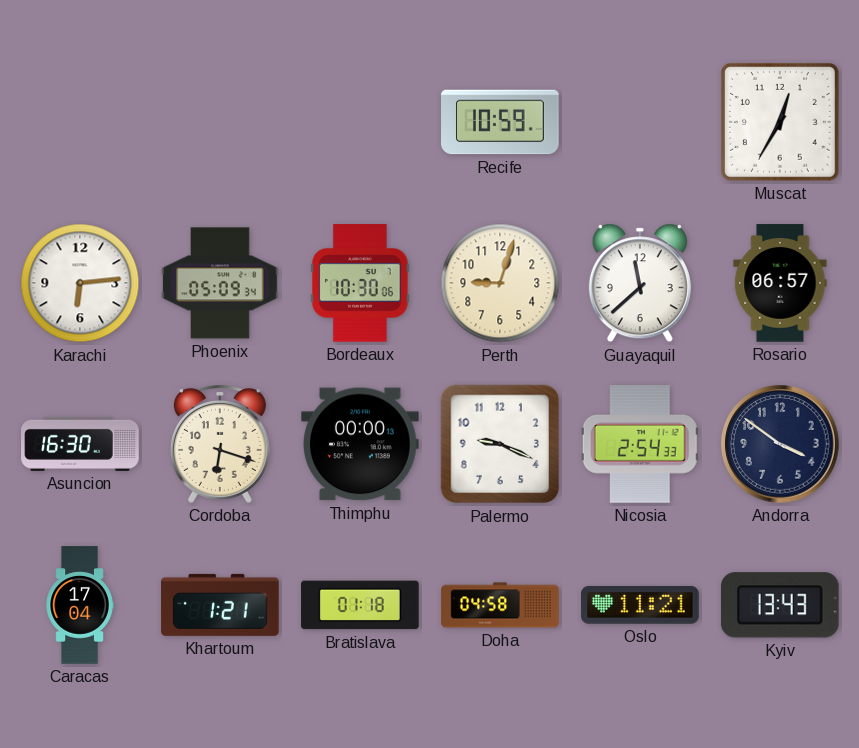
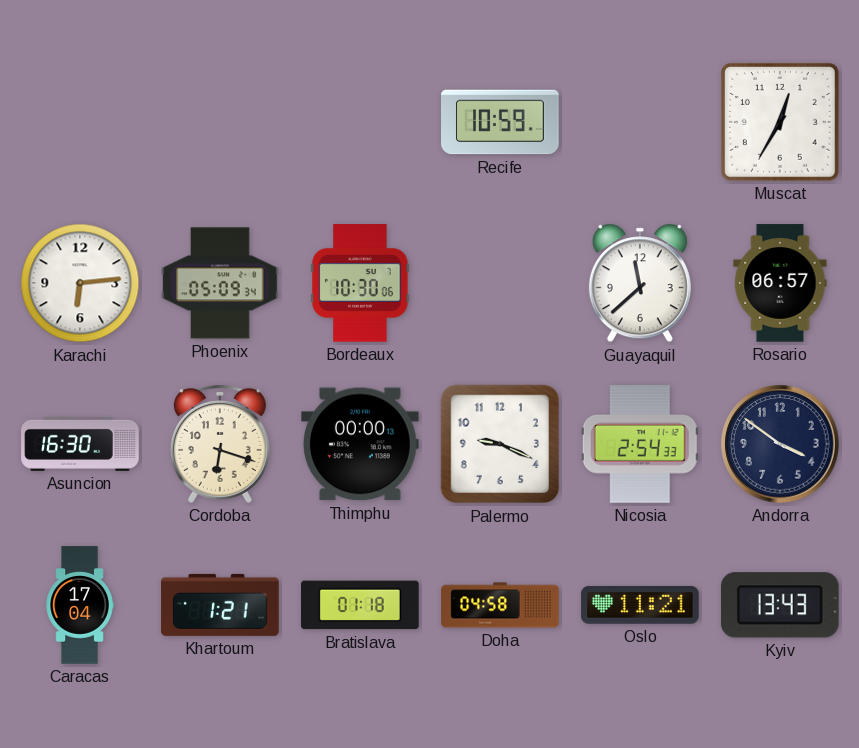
Perth: 9:03 -> none (500, 283)
